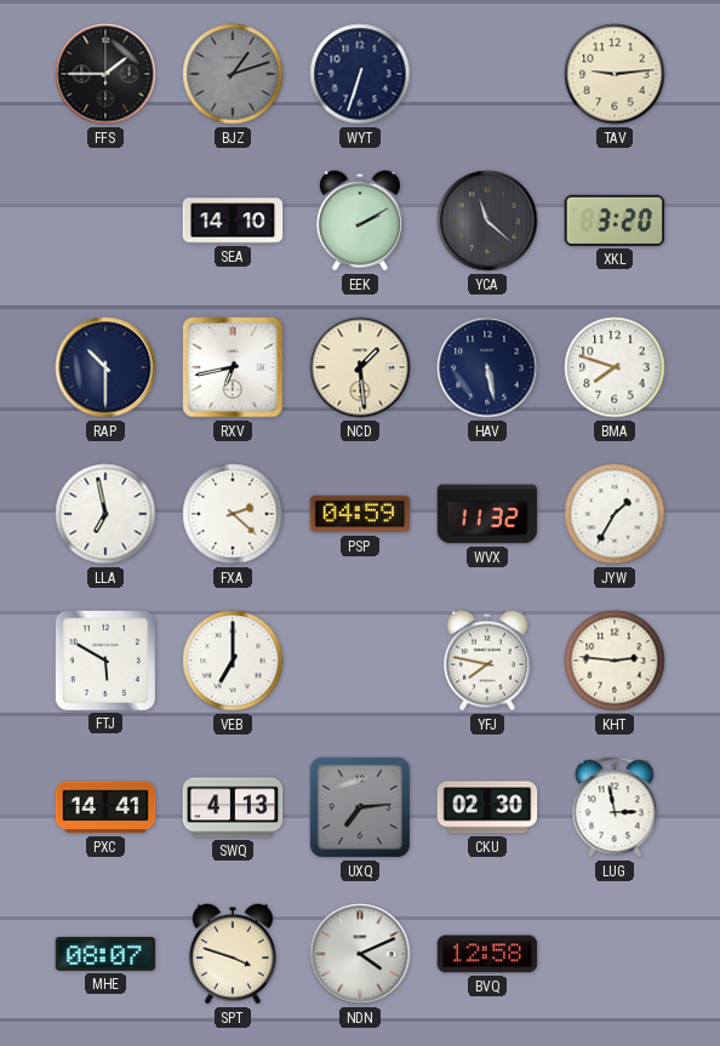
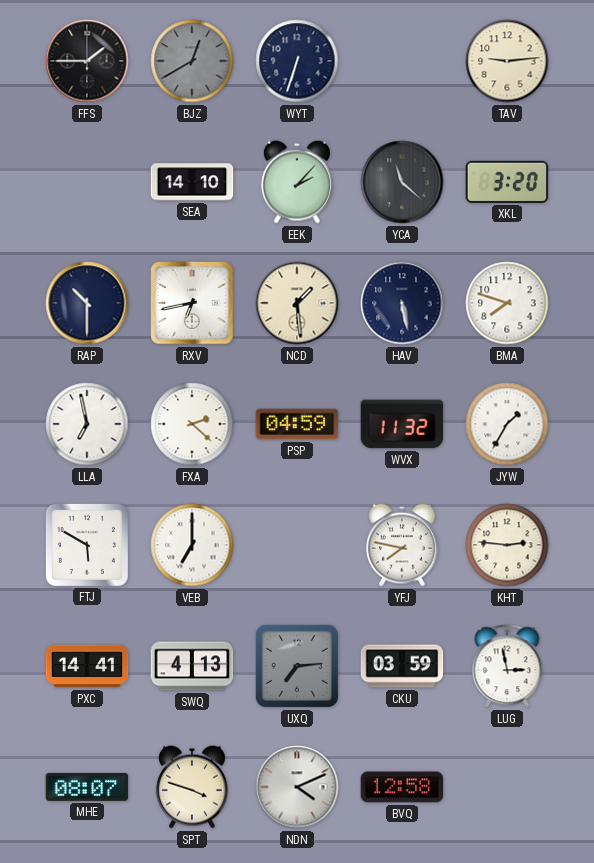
BJZ: 1:12 -> 12:40 (192, 61)
EEK: 2:10 -> 2:07 (297, 182)
CKU: 02:30 -> 03:59 (402, 666)
